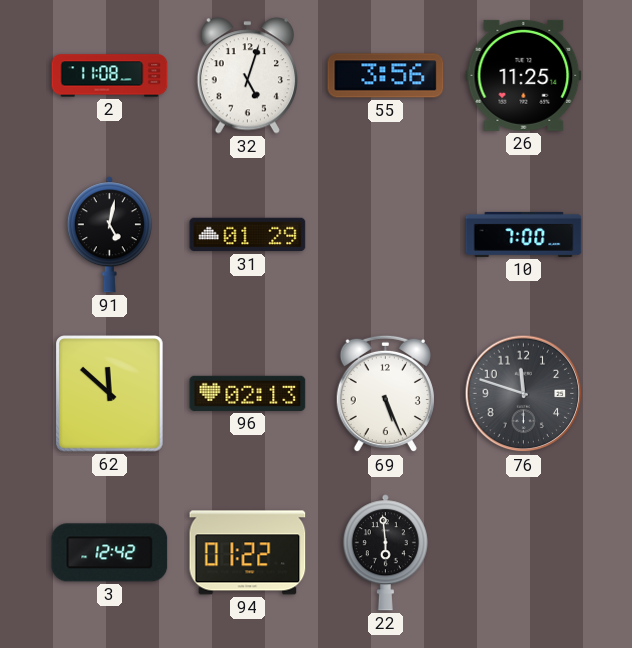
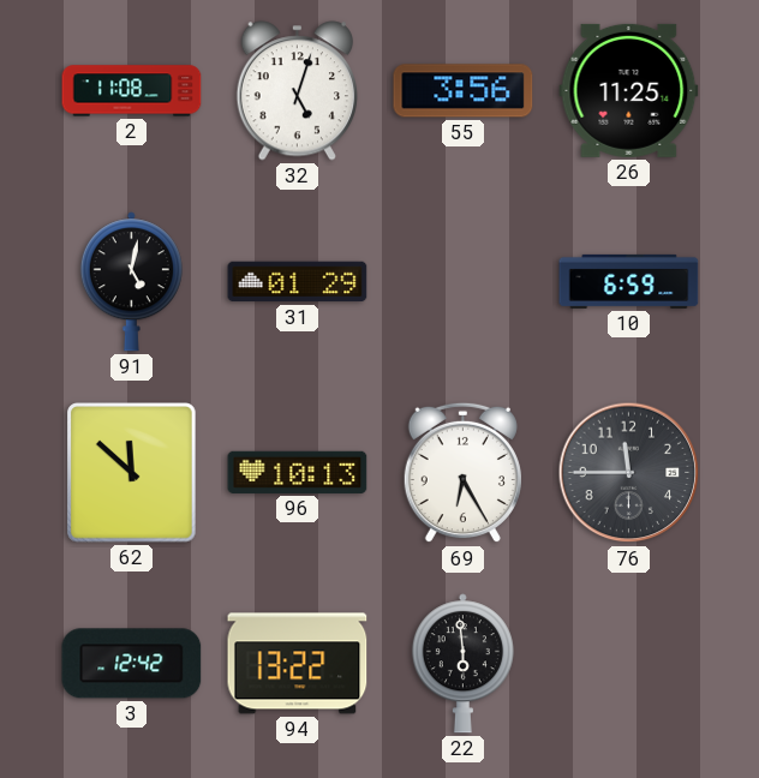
10: 7:00 -> 6:59 (629, 281)
96: 02:13 -> 10:13 (298, 472)
69: 5:26 -> 6:25 (462, 473)
76: 11:48 -> 11:45 (629, 473)
94: 01:22 -> 13:22 (298, 664)
